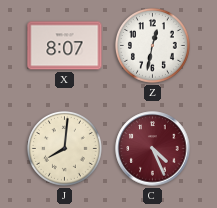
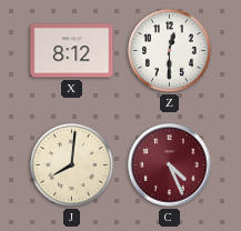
X: 8:07 -> 8:12 (72, 51)
Z: 12:32 -> 12:30 (169, 50)
